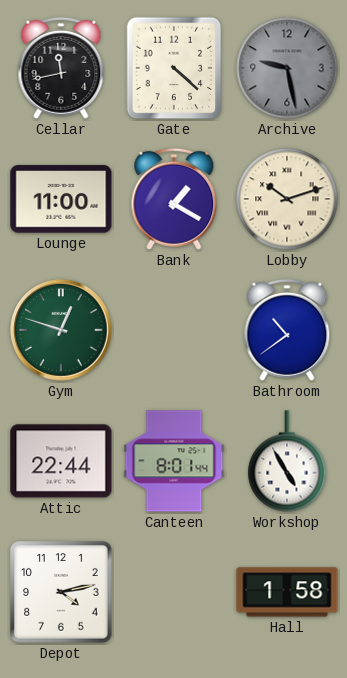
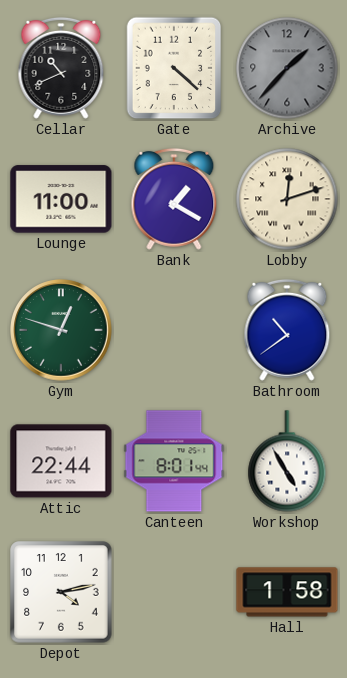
Cellar: 11:43 -> 10:41 (61, 68)
Archive: 9:28 -> 1:37 (287, 68)
Lobby: 10:12 -> 12:12 (287, 199)
